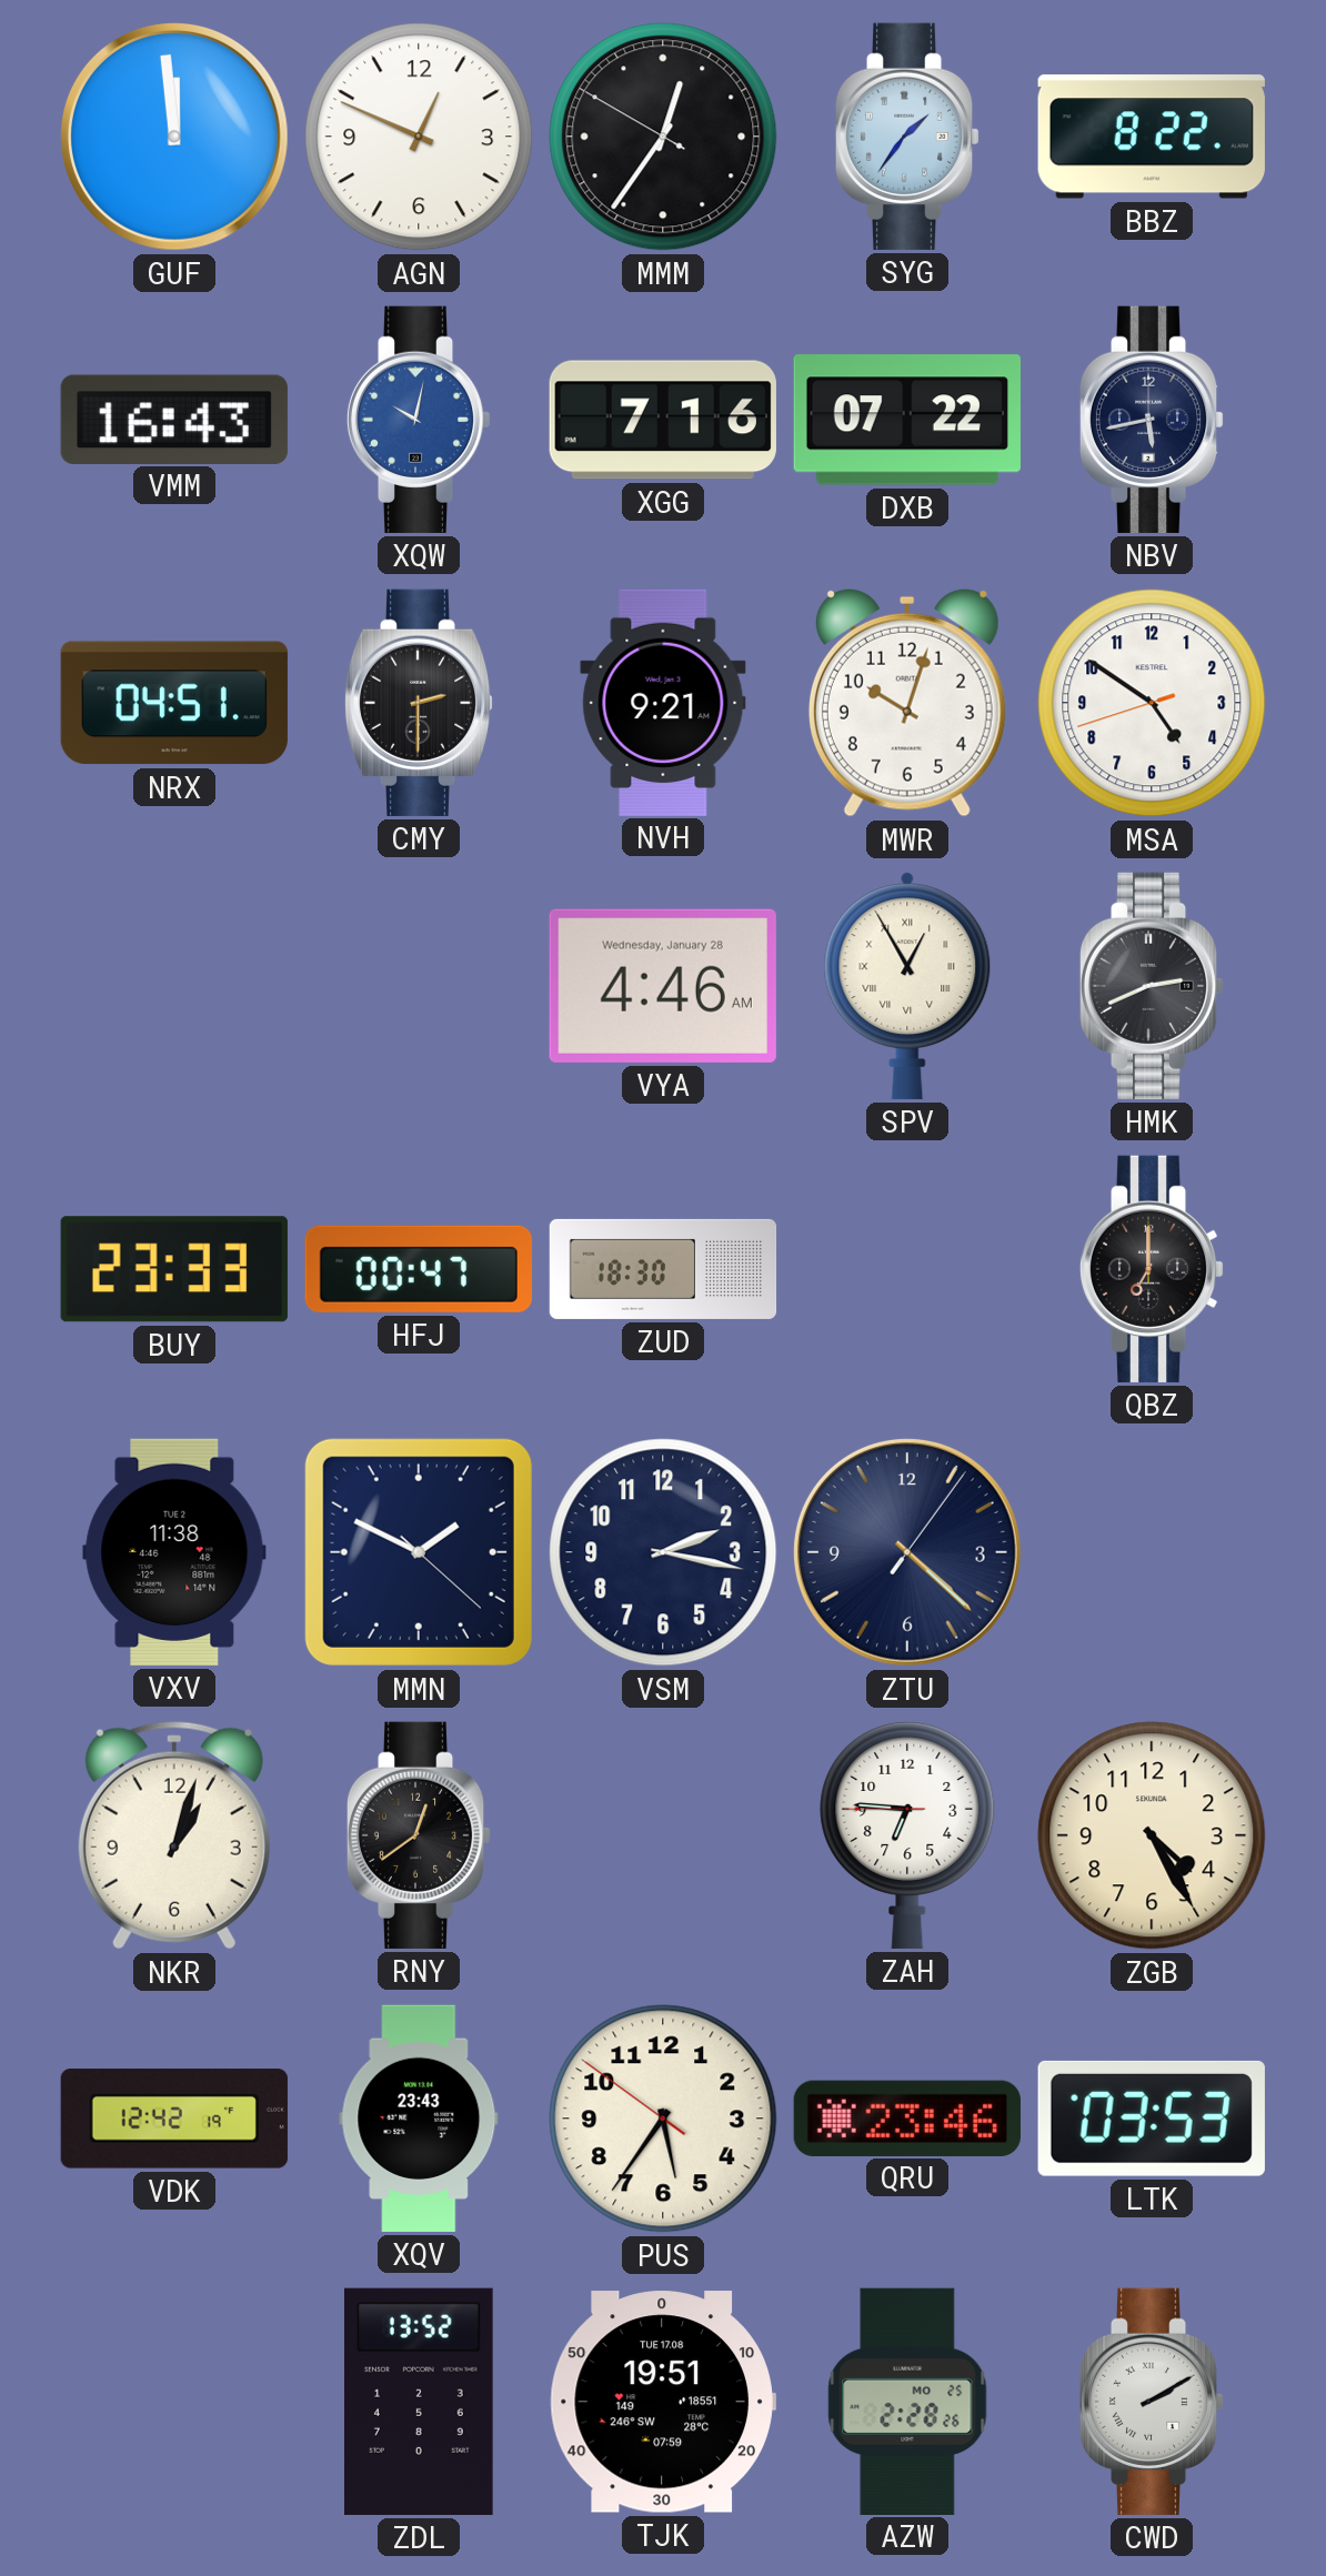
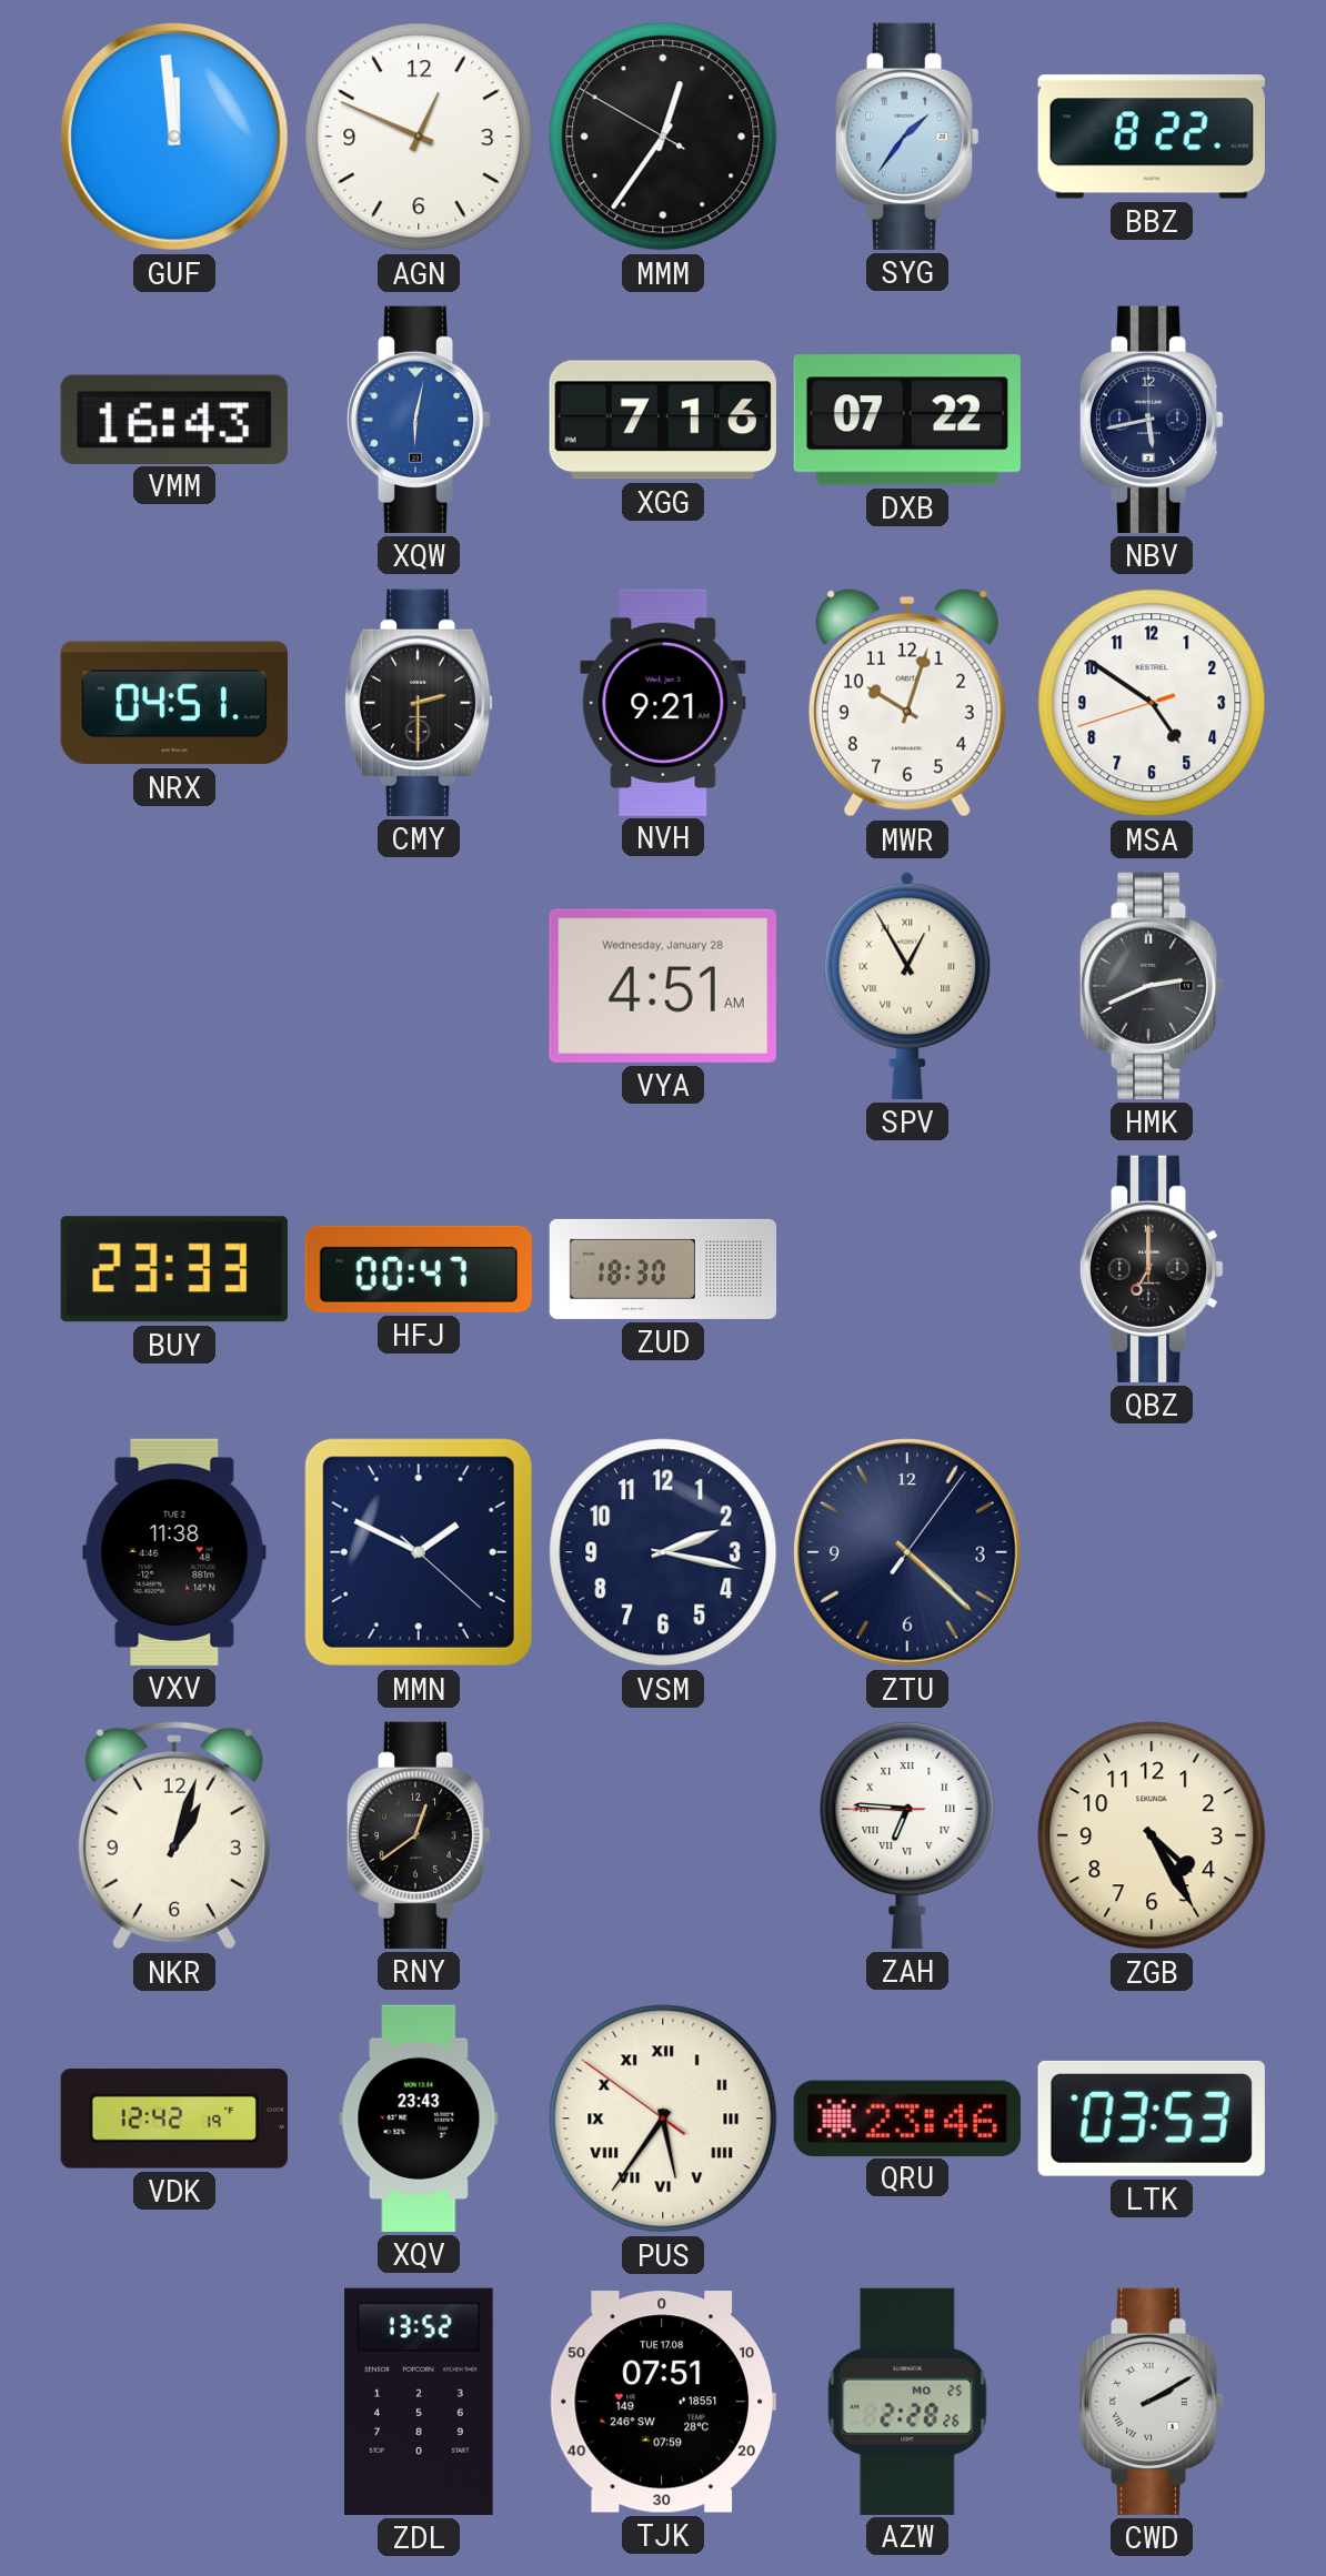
XQW: 10:02 -> 6:02 (419, 420)
VYA: 4:46 -> 4:51 (663, 986)
ZAH numerals: Arabic -> Roman (907, 1834)
PUS numerals: Arabic -> Roman (663, 2119)
TJK: 19:51 -> 07:51 (663, 2402)
